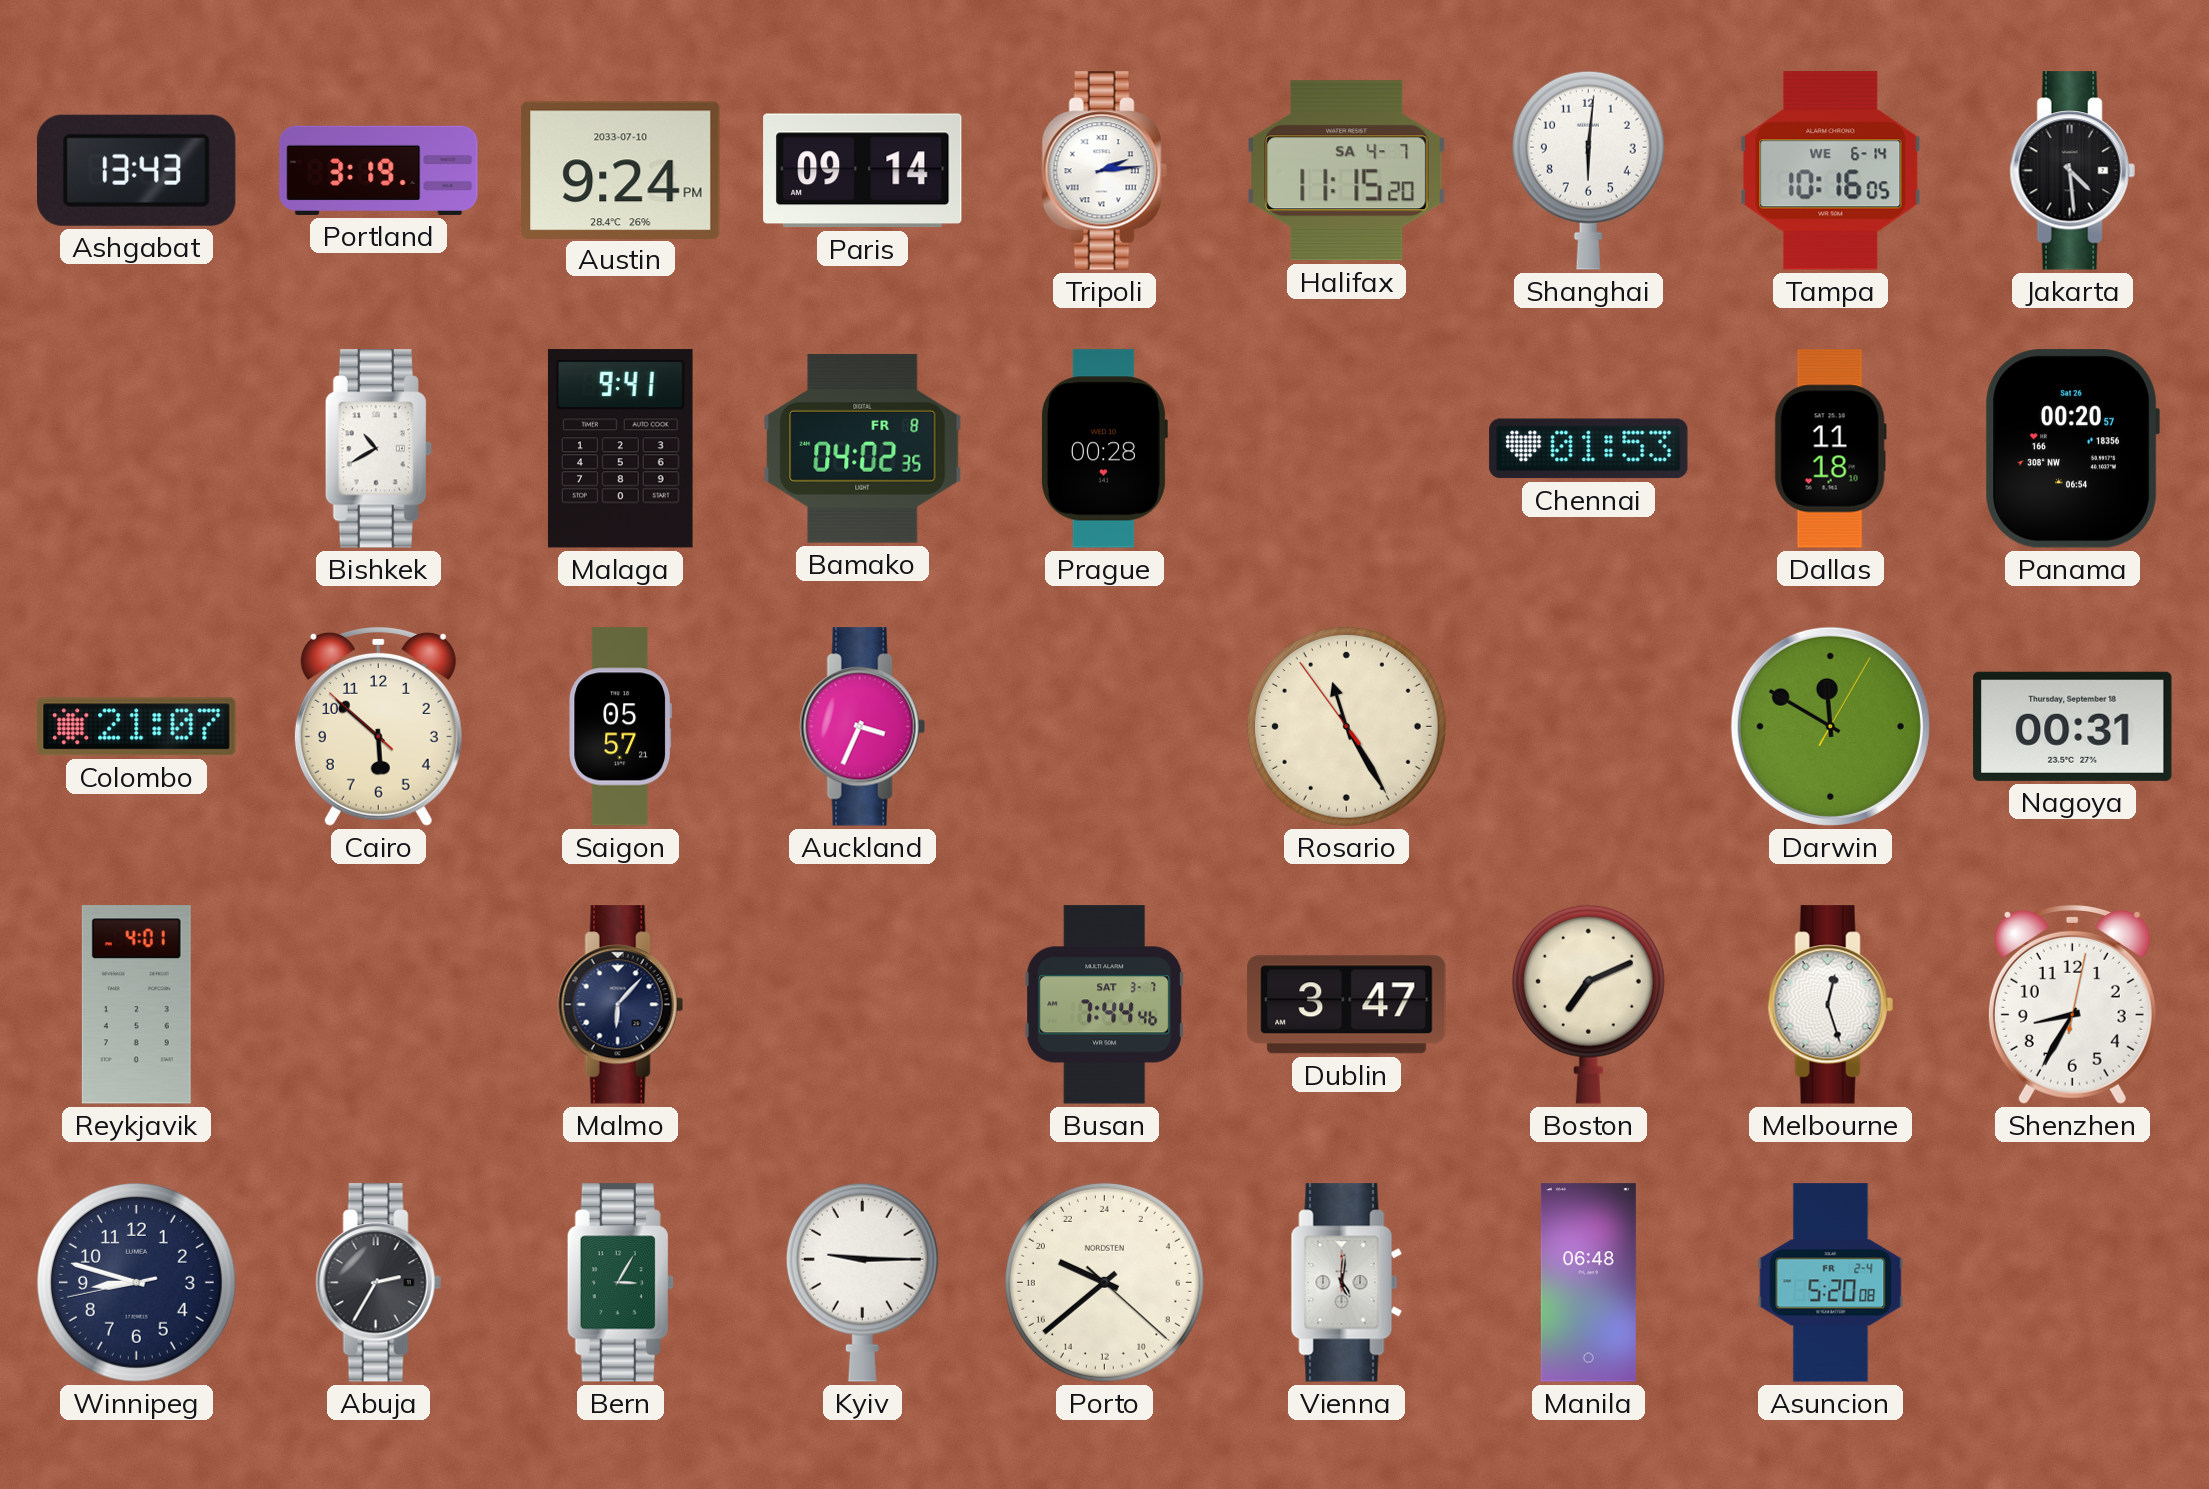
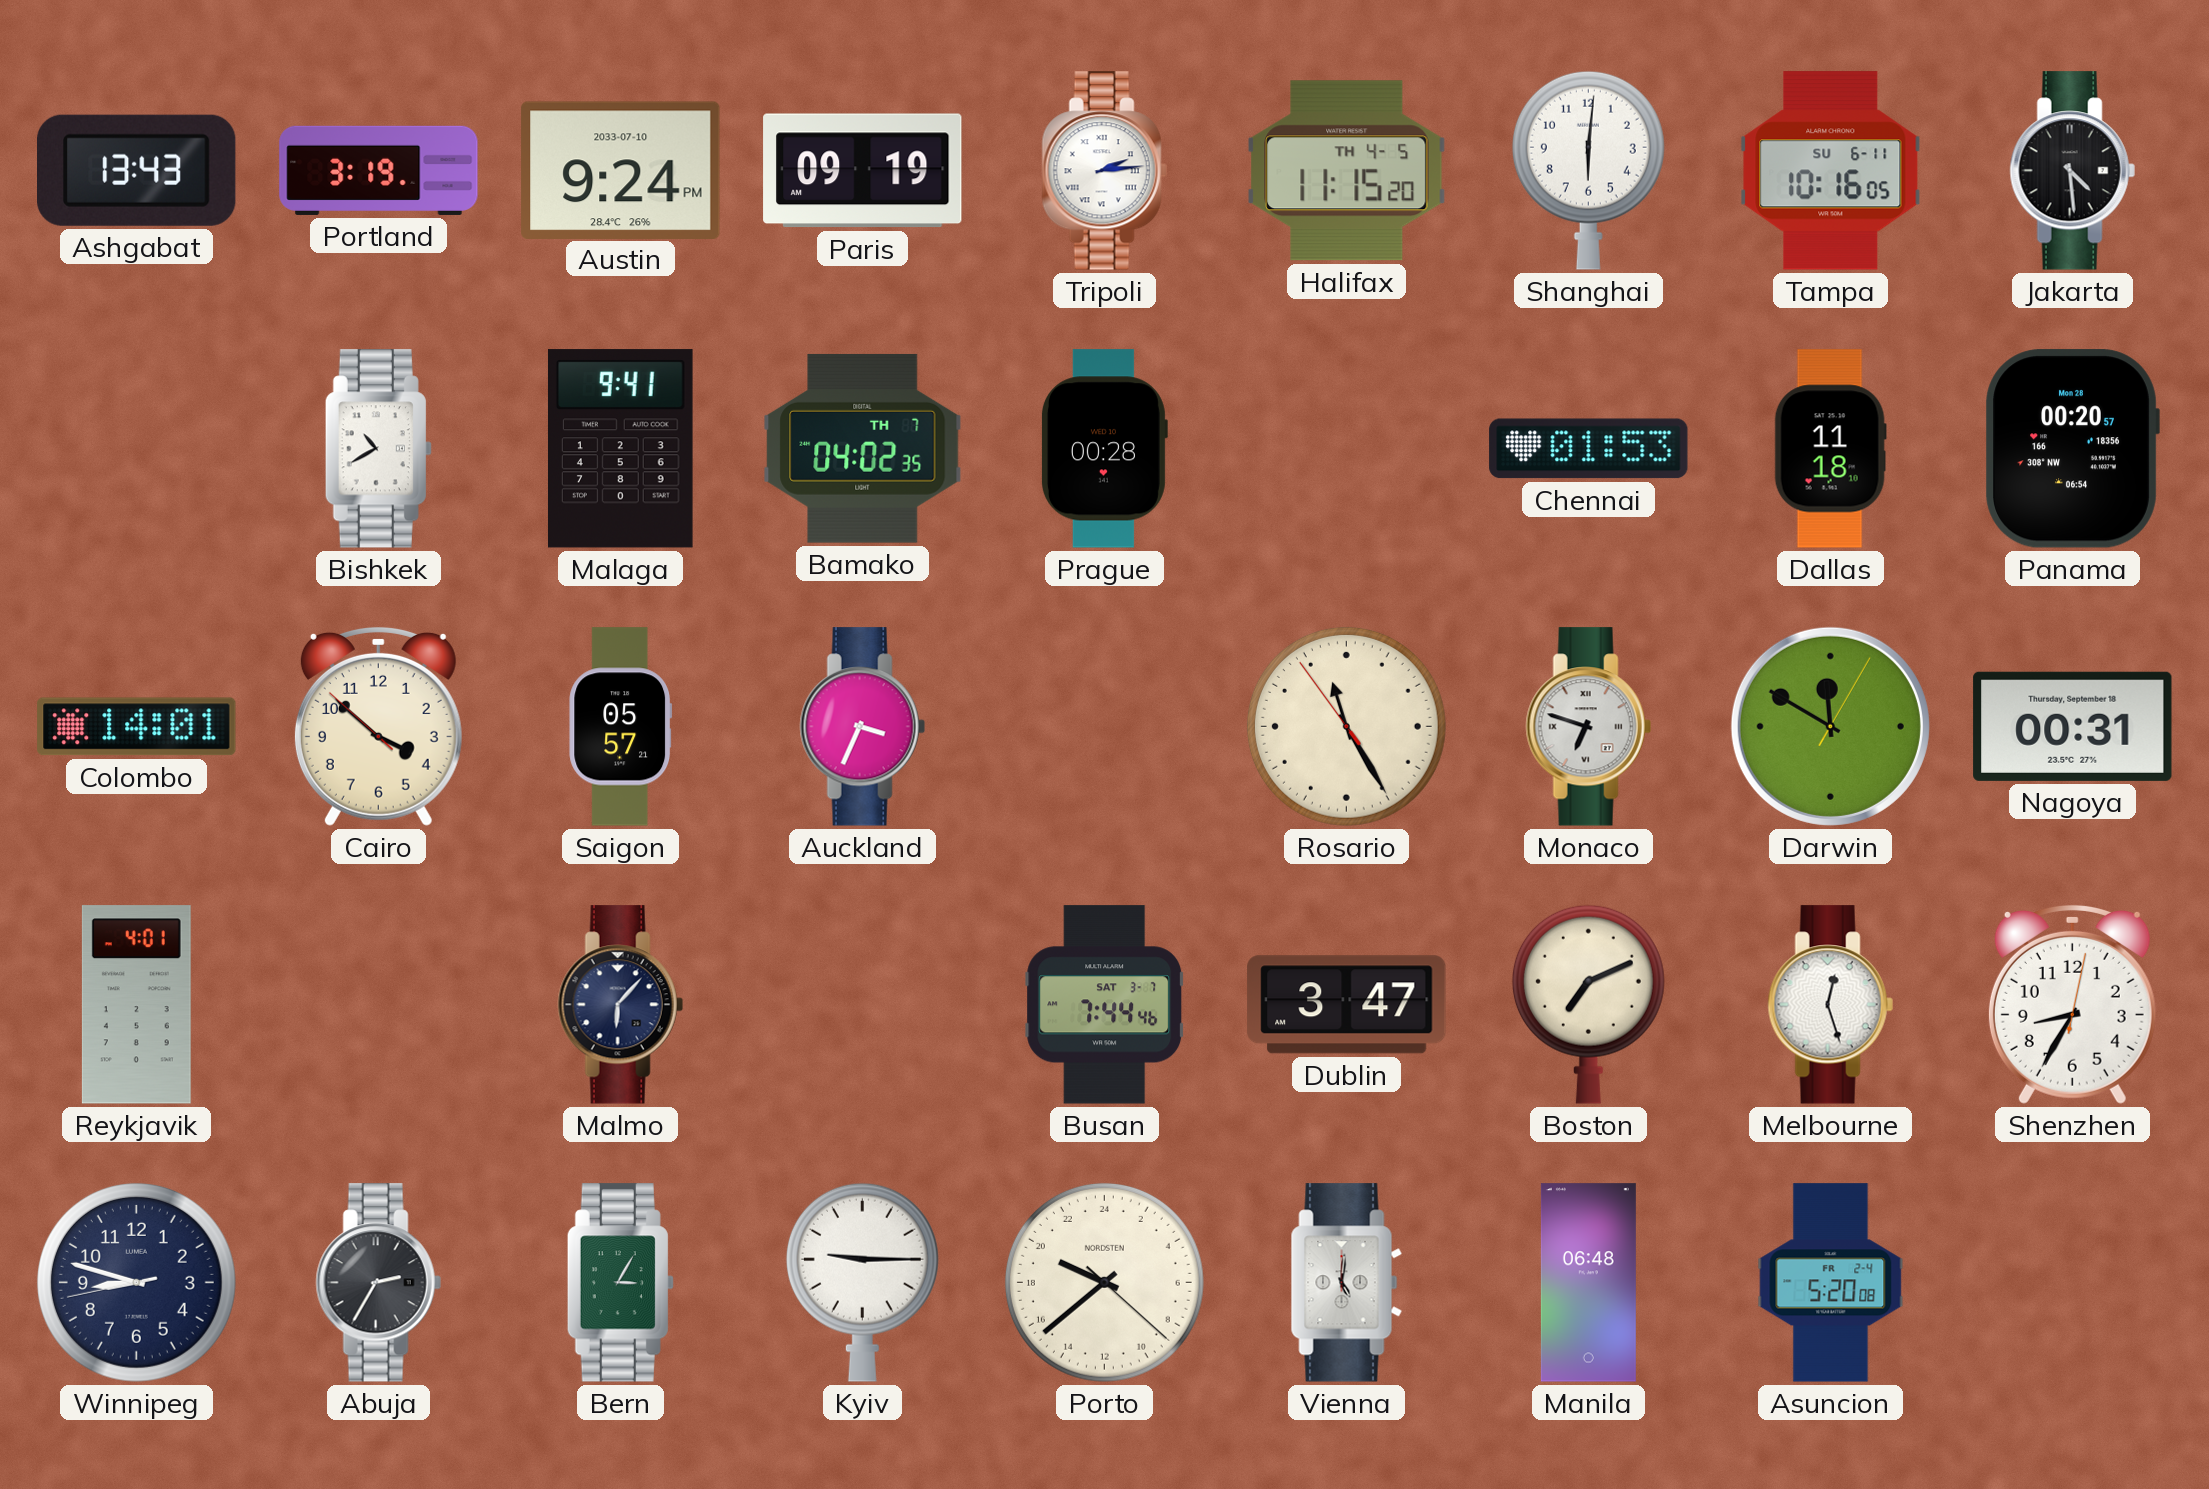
Paris: 09:14 -> 09:19 (863, 171)
Halifax date: SA 4-7 -> TH 4-5 (1347, 171)
Tampa date: WE 6-14 -> SU 6-11 (1831, 171)
Bamako date: FR 8 -> TH 7 (863, 448)
Panama date: Sat 26 -> Mon 28 (2072, 449)
Colombo: 21:07 -> 14:01 (137, 727)
Cairo: 5:51 -> 3:51 (378, 726)
Monaco: none -> 6:48 (1588, 727)
